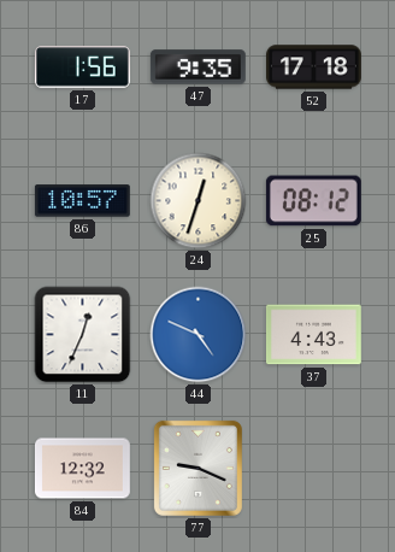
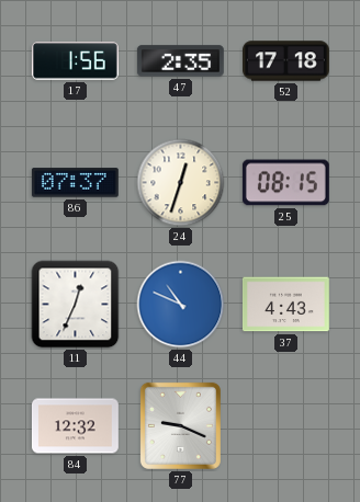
47: 9:35 -> 2:35 (180, 61)
86: 10:57 -> 07:37 (75, 183)
25: 08:12 -> 08:15 (285, 183)
44: 4:49 -> 10:49 (181, 305)
